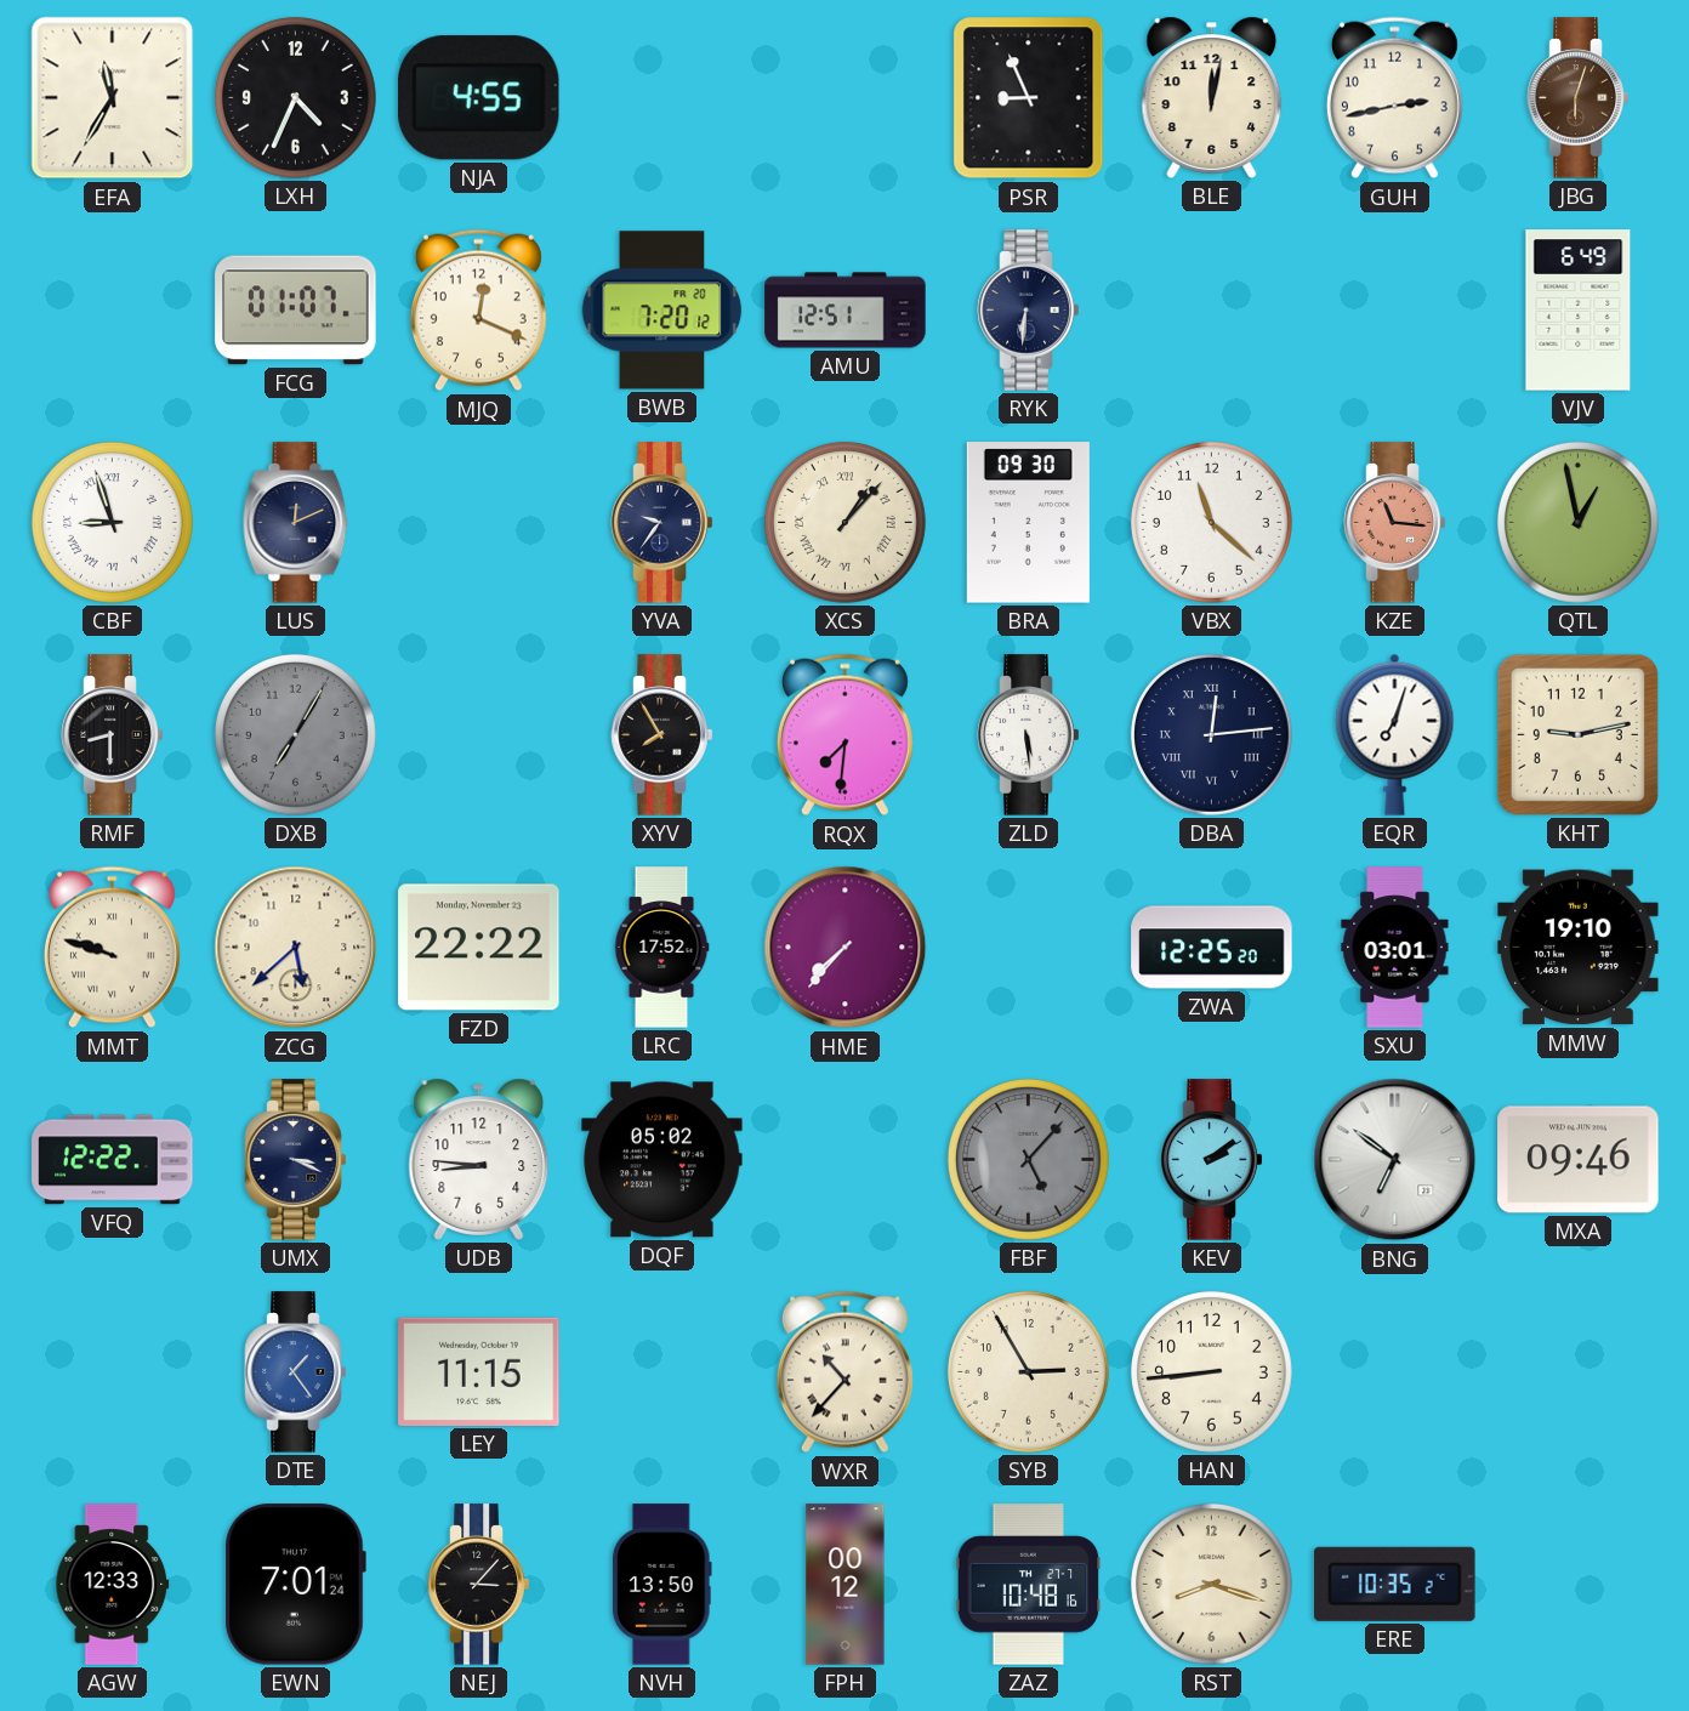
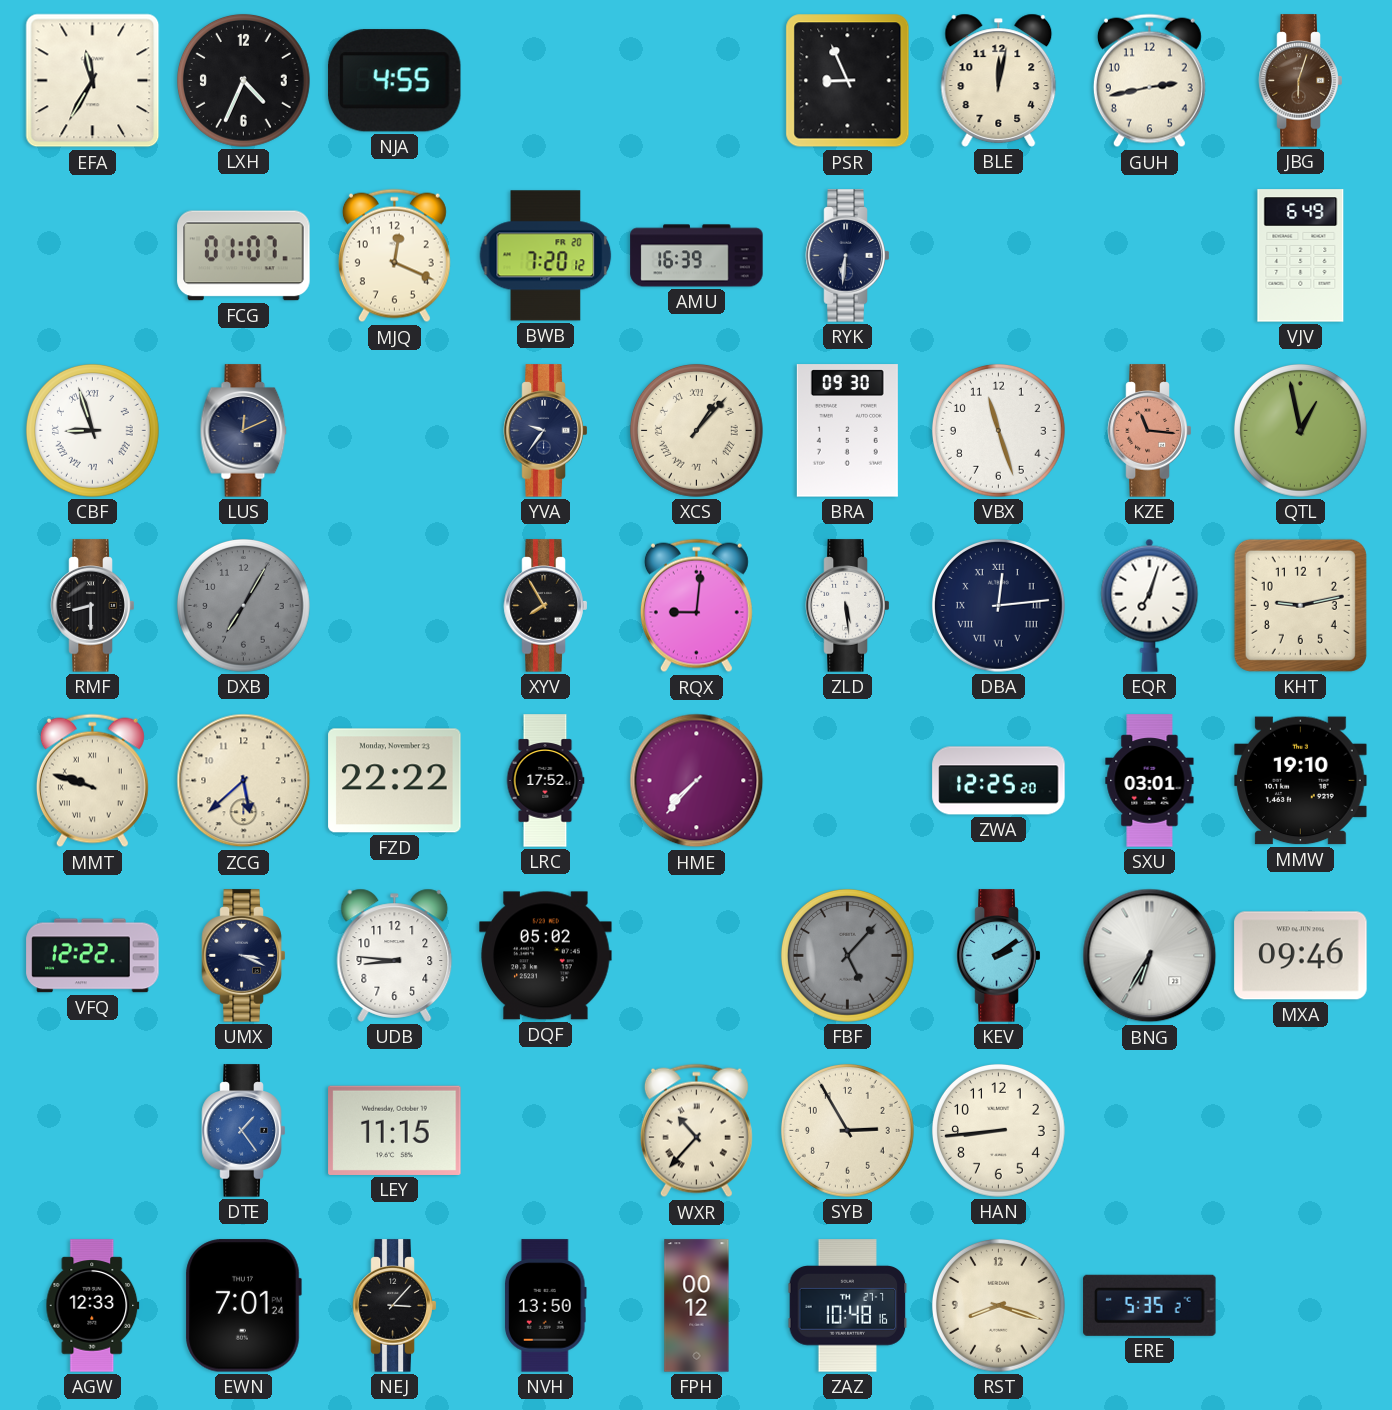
AMU: 12:51 -> 16:39 (697, 256)
VBX: 11:22 -> 11:27 (998, 430)
RQX: 7:31 -> 9:01 (696, 606)
BNG: 6:51 -> 6:35 (1150, 956)
ERE: 10:35 -> 5:35 (1150, 1305)
